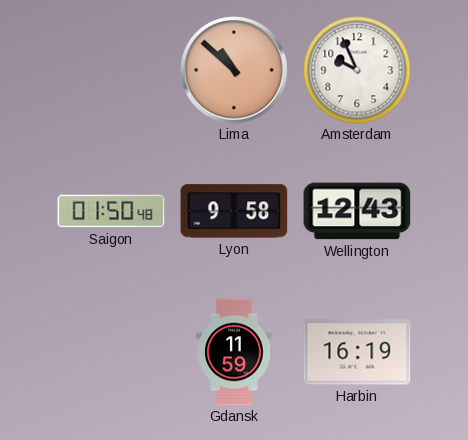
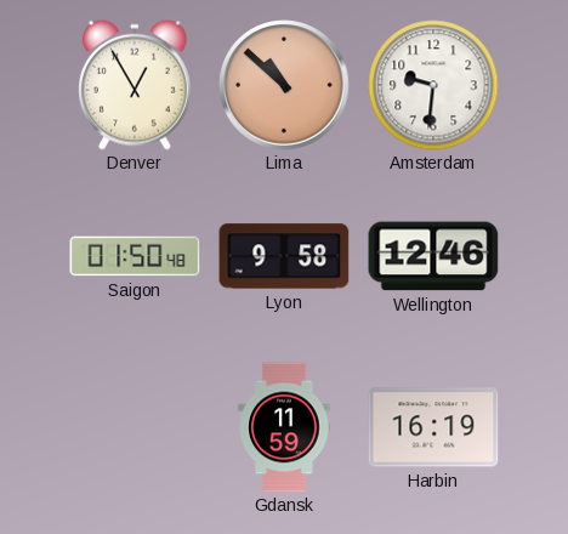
Denver: none -> 12:55 (136, 85)
Amsterdam: 9:56 -> 9:31 (433, 85)
Wellington: 12:43 -> 12:46 (433, 256)
